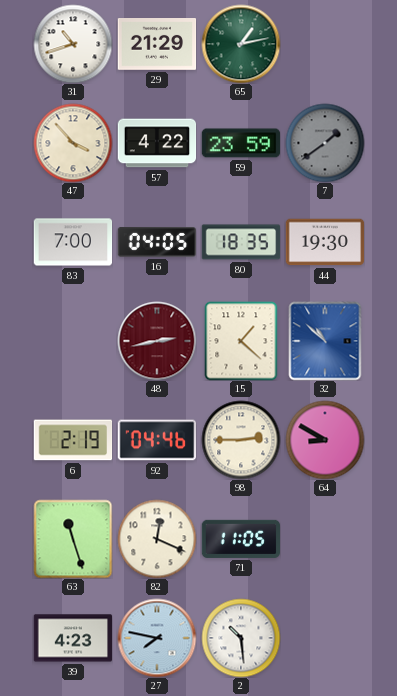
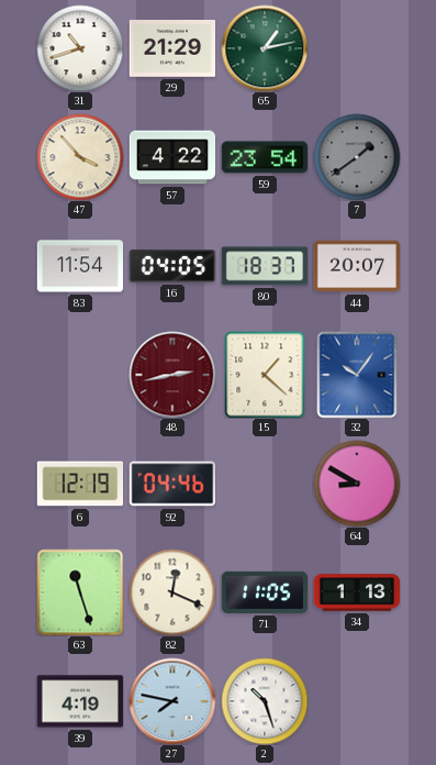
59: 23:59 -> 23:54 (265, 157)
83: 7:00 -> 11:54 (80, 266)
80: 18:35 -> 18:37 (265, 266)
44: 19:30 -> 20:07 (357, 266)
32: 10:52 -> 10:06 (357, 375)
6: 2:19 -> 12:19 (80, 484)
98: 2:45 -> none (241, 440)
34: none -> 1:13 (357, 592)
39: 4:23 -> 4:19 (80, 701)
2: 10:29 -> 10:27 (265, 701)
